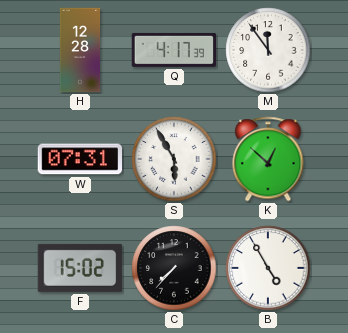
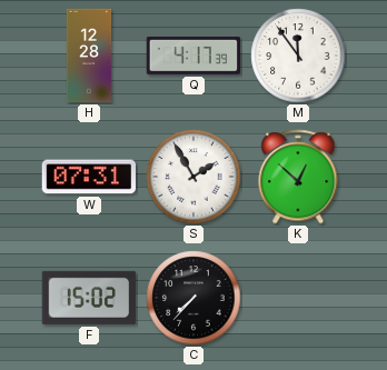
S: 5:55 -> 1:55 (193, 177)
B: 4:55 -> none (268, 268)
